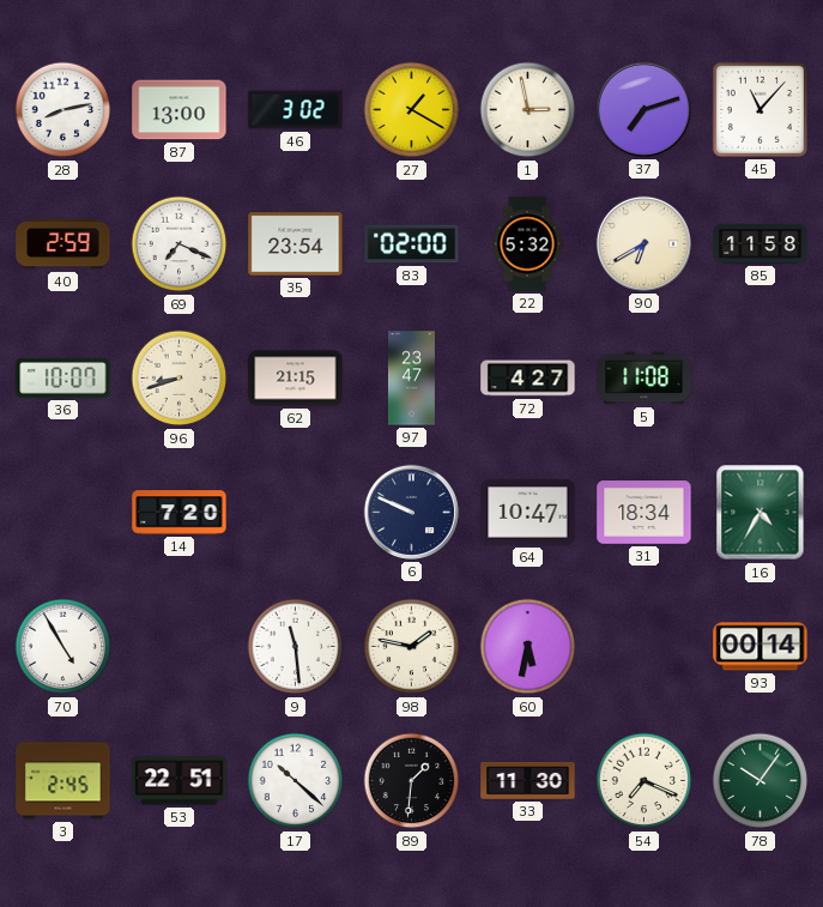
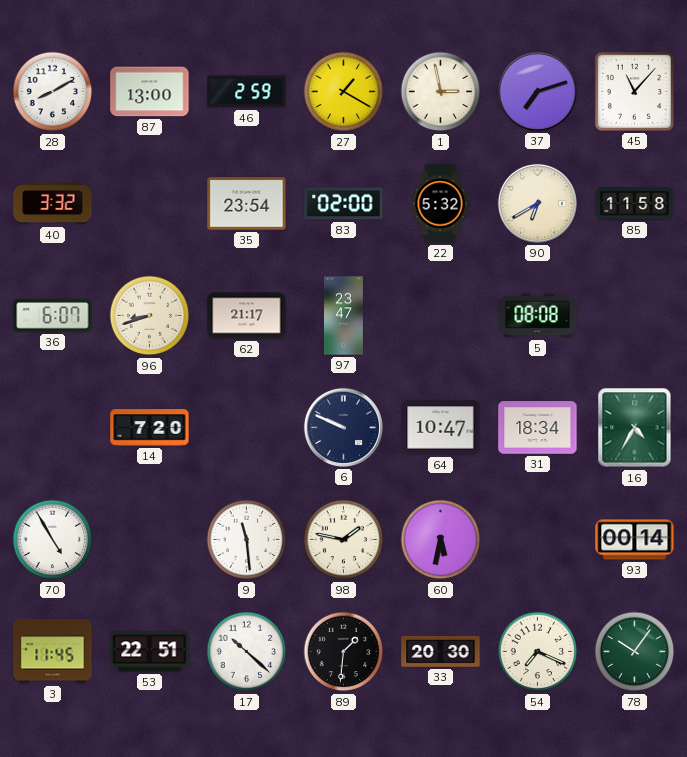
28: 8:13 -> 8:10 (53, 92)
46: 3:02 -> 2:59 (247, 92)
40: 2:59 -> 3:32 (53, 204)
69: 7:19 -> none (180, 244)
36: 10:07 -> 6:07 (53, 316)
62: 21:15 -> 21:17 (247, 316)
72: 4:27 -> none (528, 379)
5: 11:08 -> 08:08 (538, 316)
3: 2:45 -> 11:45 (53, 652)
33: 11:30 -> 20:30 (441, 651)
